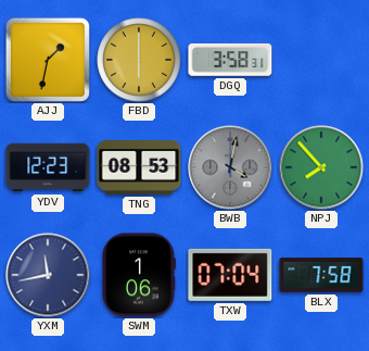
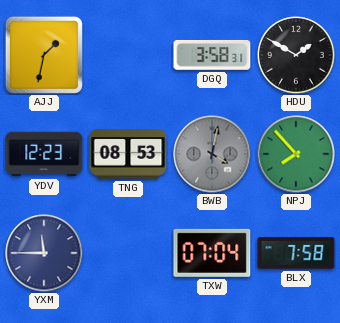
FBD: 6:00 -> none (139, 60)
HDU: none -> 1:50 (296, 55)
YXM: 11:43 -> 11:45 (44, 253)
SWM: 1:06 -> none (139, 275)
